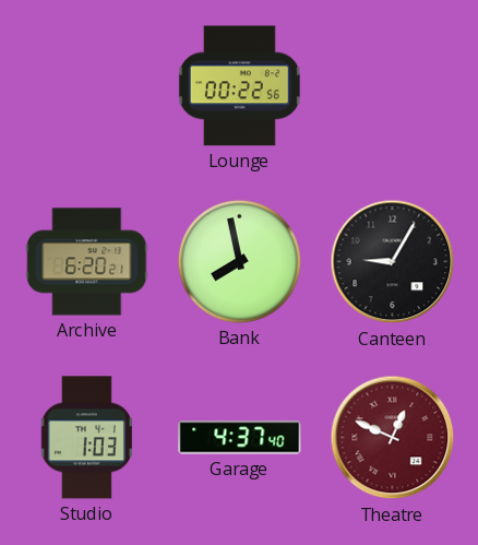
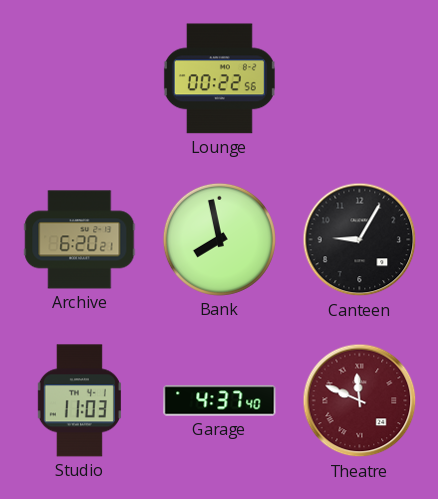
Studio: 1:03 -> 11:03 (79, 401)
Theatre: 12:49 -> 11:49 (360, 401)
